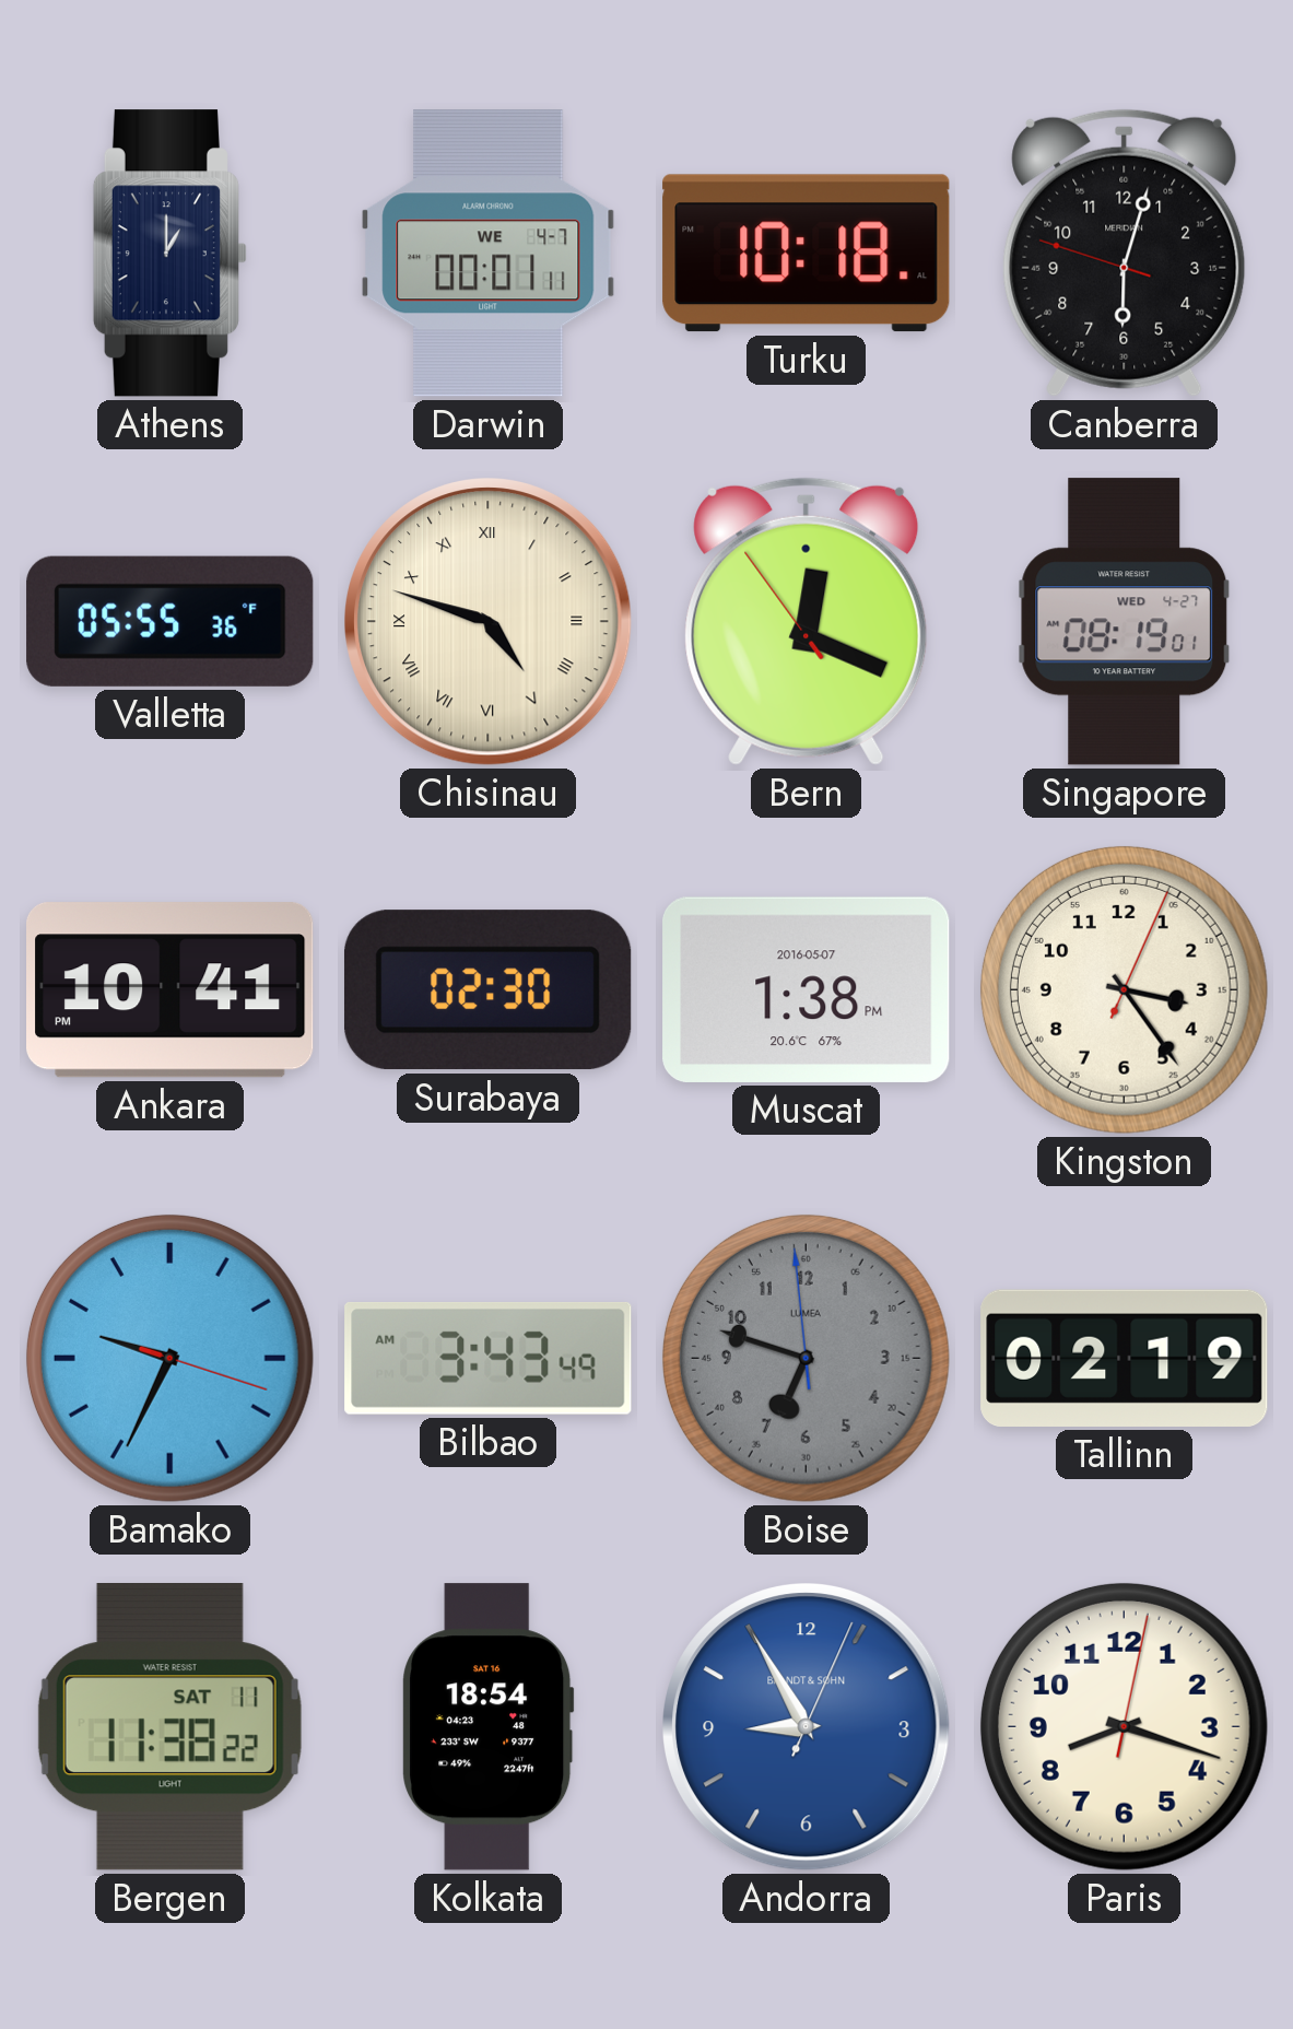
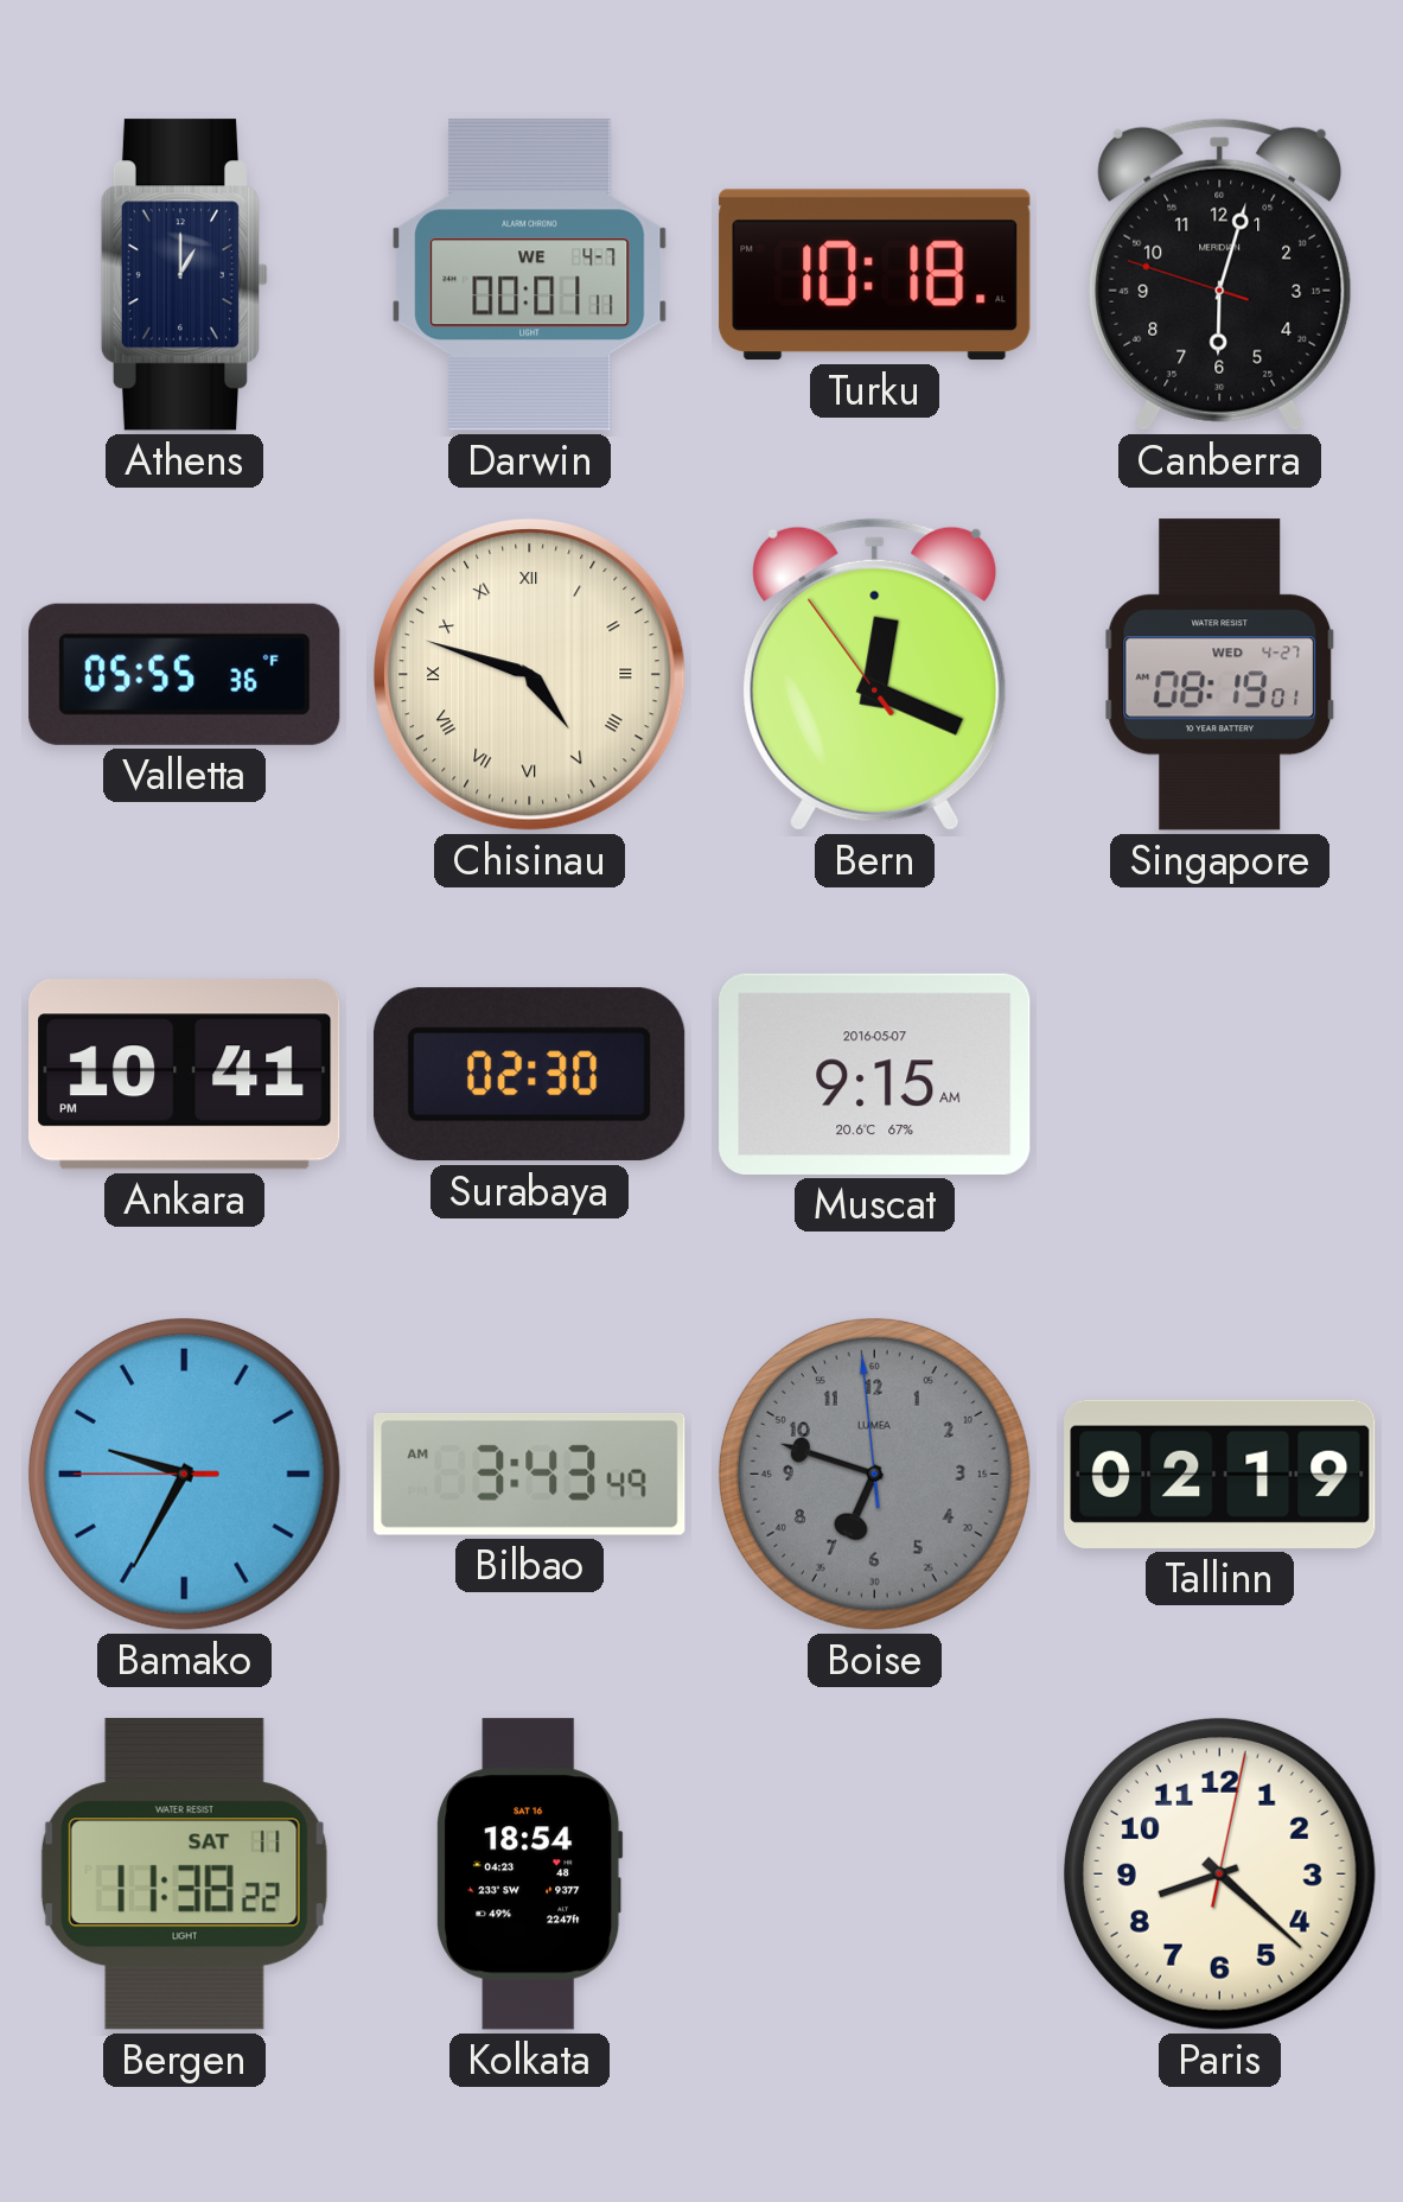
Muscat: 1:38 -> 9:15 (875, 1074)
Kingston: 3:24 -> none (1124, 989)
Bamako: 9:34:18 -> 9:34:45 (184, 1474)
Andorra: 8:55 -> none (807, 1727)
Paris: 8:18 -> 8:22 (1219, 1873)
